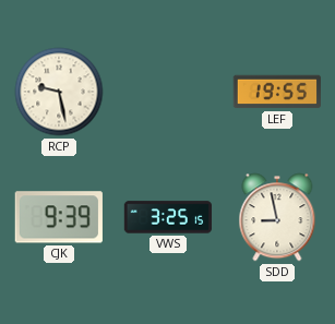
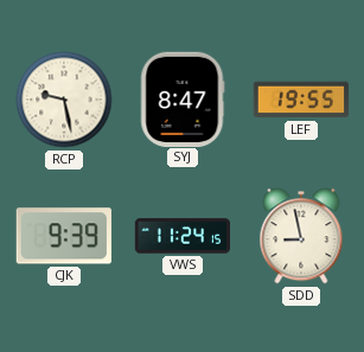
SYJ: none -> 8:47 (183, 98)
VWS: 3:25 -> 11:24 (183, 236)
